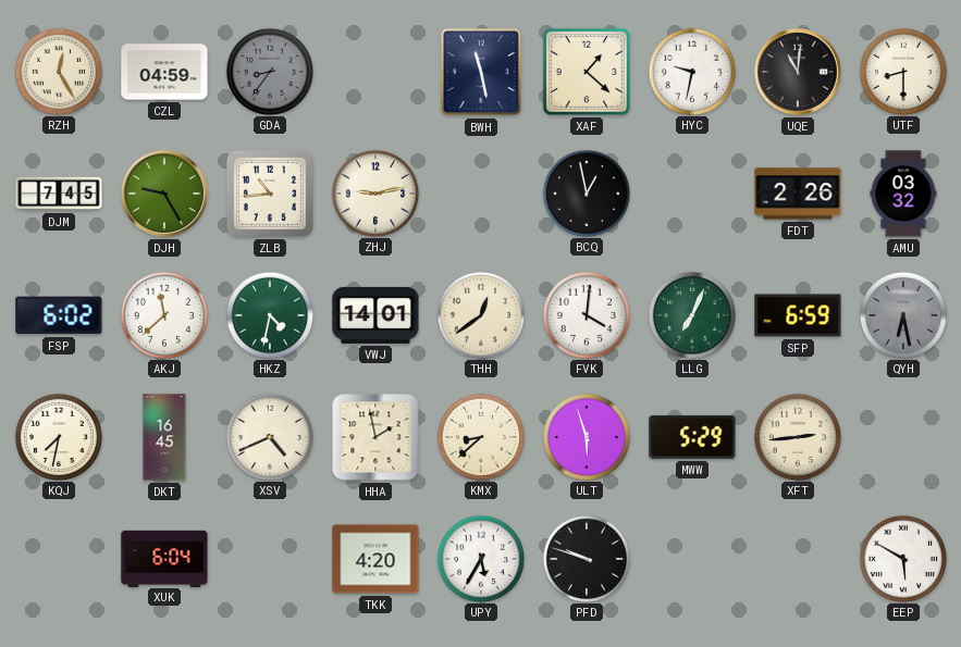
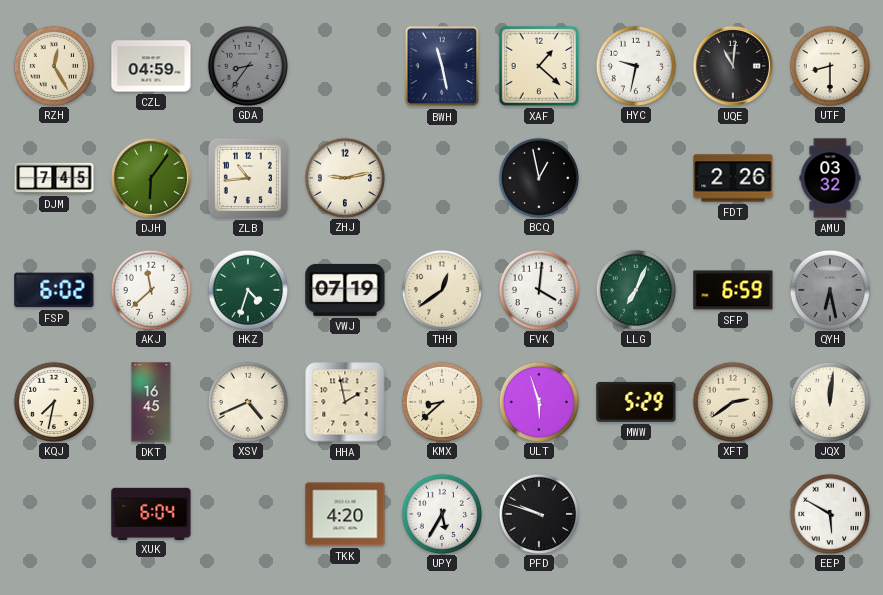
DJH: 9:25 -> 6:06 (151, 178)
HKZ: 4:32 -> 4:33 (247, 289)
VWJ: 14:01 -> 07:19 (345, 290)
XFT: 2:44 -> 2:39 (732, 401)
JQX: none -> 12:01 (829, 401)
